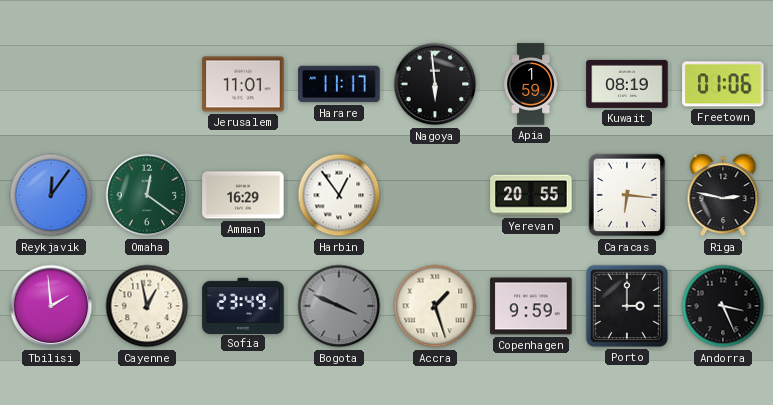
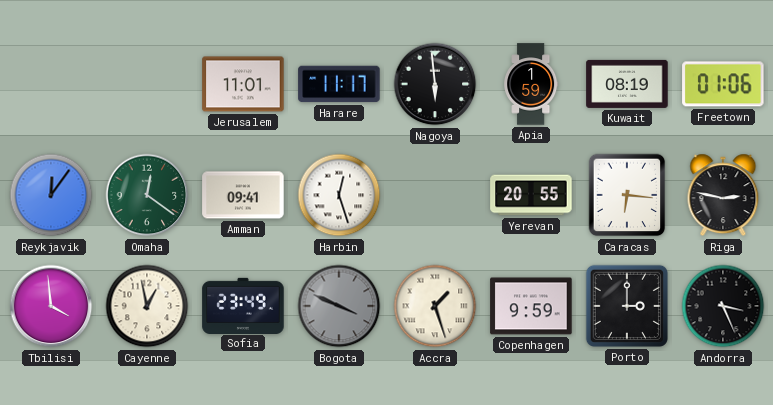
Amman: 16:29 -> 09:41 (243, 195)
Harbin: 12:54 -> 12:27 (339, 195)
Tbilisi: 1:59 -> 3:59 (51, 306)
